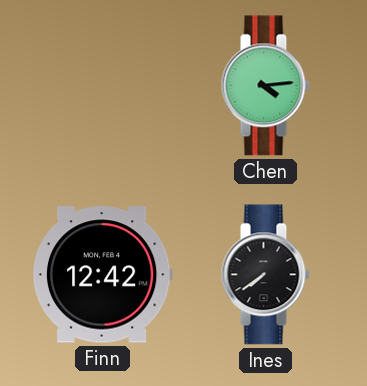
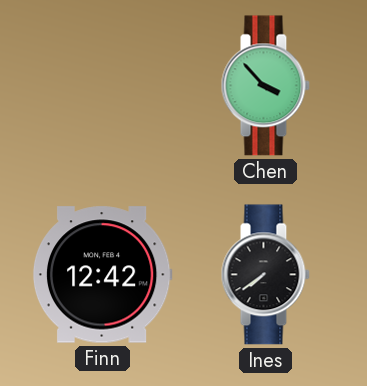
Chen: 4:14 -> 3:53 (265, 86)
